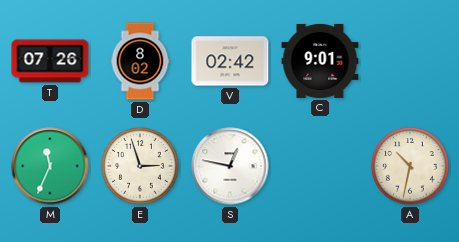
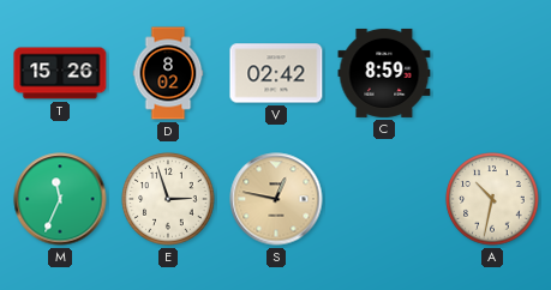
T: 07:26 -> 15:26 (60, 73)
C: 9:01 -> 8:59 (384, 73)
S dial: white -> champagne (276, 199)
